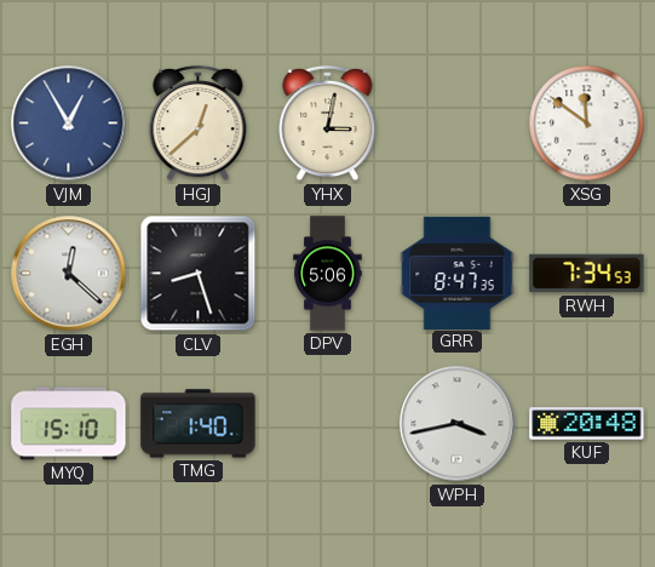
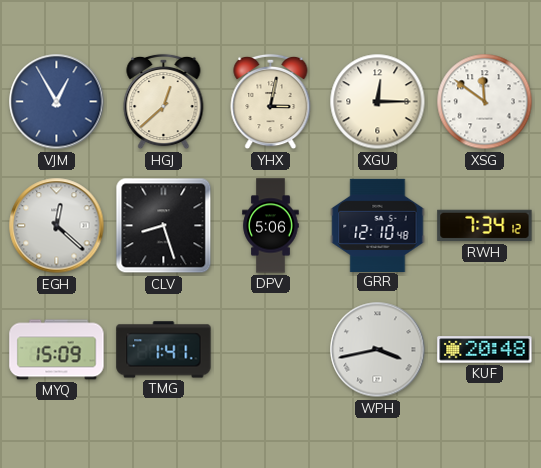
XGU: none -> 12:15 (378, 102)
GRR: 8:47 -> 12:10 (378, 225)
RWH: 7:34:53 -> 7:34:12 (485, 226)
MYQ: 15:10 -> 15:09 (57, 350)
TMG: 1:40 -> 1:41 (164, 350)
